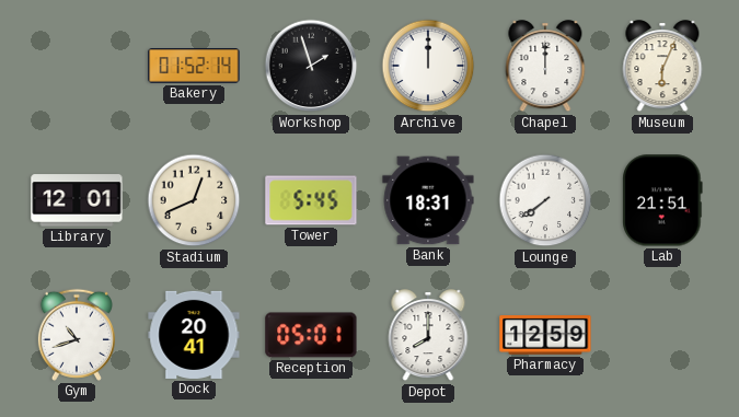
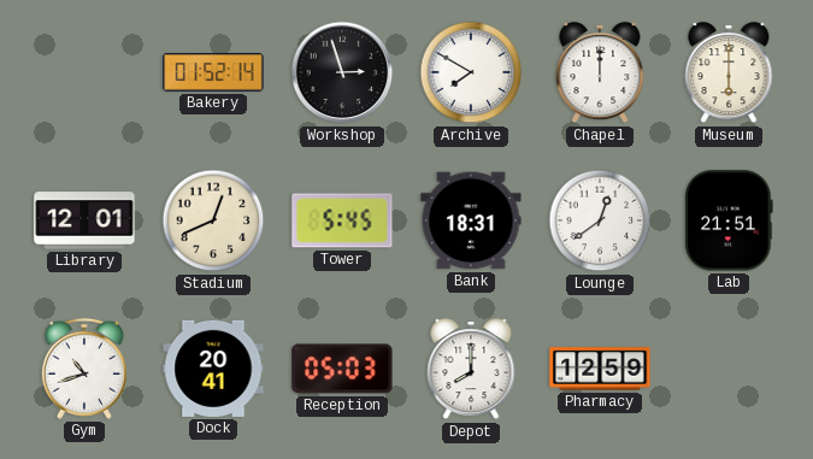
Workshop: 1:57 -> 2:57 (342, 72)
Archive: 12:00 -> 7:50 (471, 72)
Museum: 6:04 -> 6:00 (729, 73)
Lounge: 7:39 -> 12:39 (600, 220)
Reception: 05:01 -> 05:03 (342, 369)
